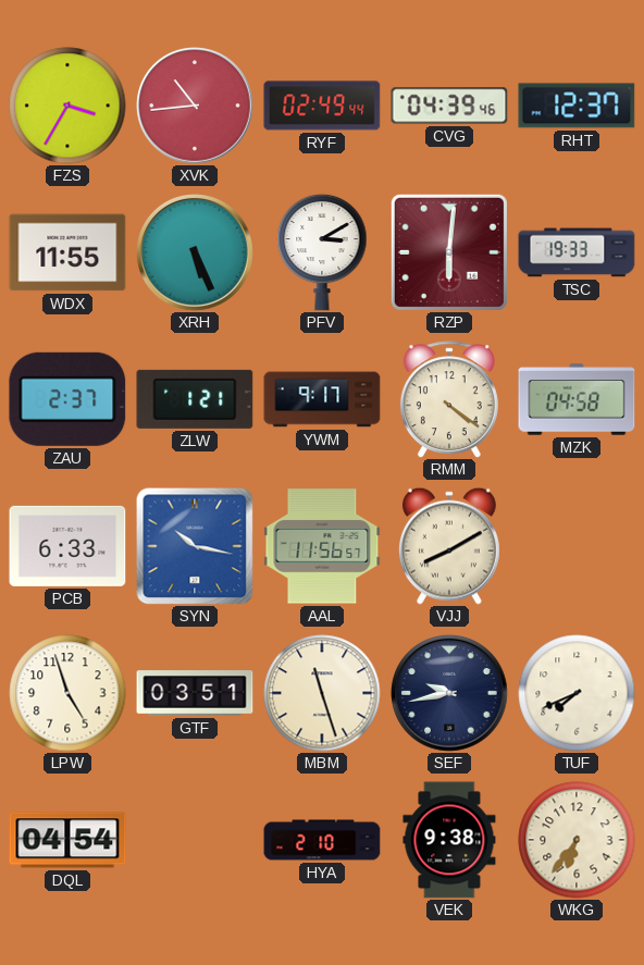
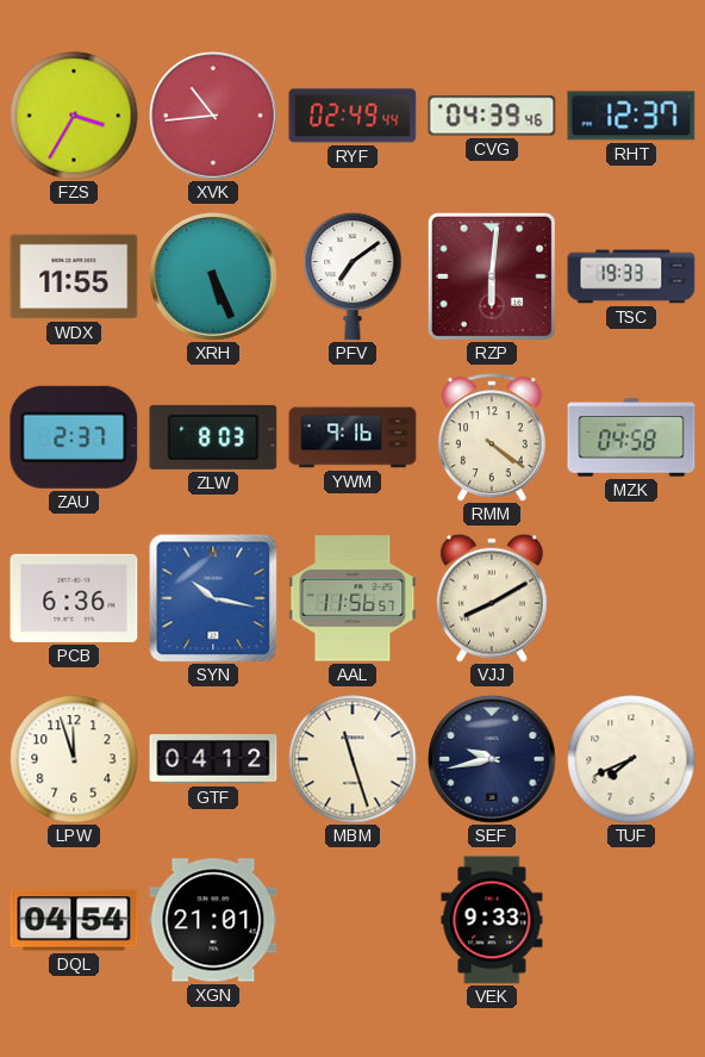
PFV: 3:10 -> 7:09 (352, 276)
ZLW: 1:21 -> 8:03 (213, 437)
YWM: 9:17 -> 9:16 (352, 437)
PCB: 6:33 -> 6:36 (74, 598)
LPW: 4:57 -> 11:57 (74, 759)
GTF: 03:51 -> 04:12 (213, 759)
XGN: none -> 21:01 (213, 920)
HYA: 2:10 -> none (322, 840)
VEK: 9:38 -> 9:33 (492, 920)
WKG: 6:36 -> none (577, 840)
